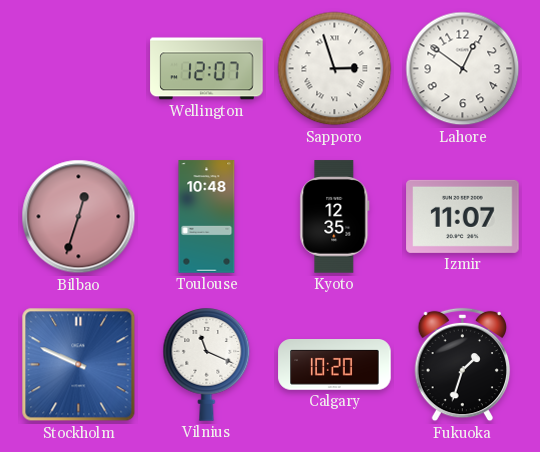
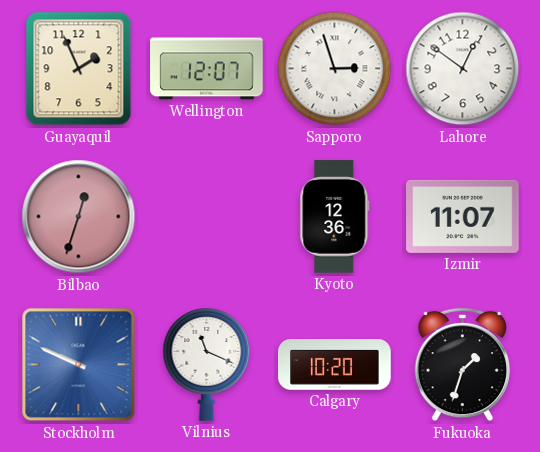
Guayaquil: none -> 1:56 (79, 69)
Toulouse: 10:48 -> none (207, 217)
Kyoto: 12:35 -> 12:36 (335, 217)
